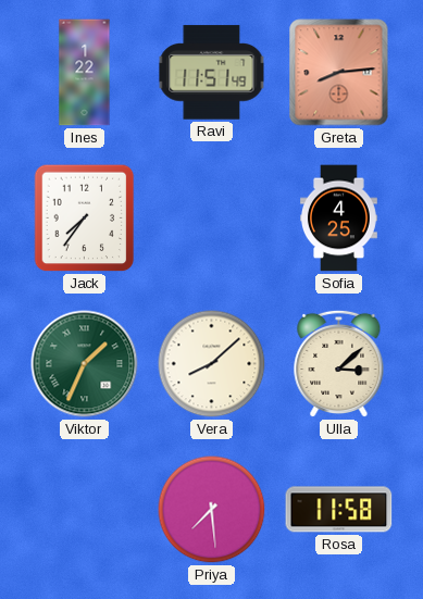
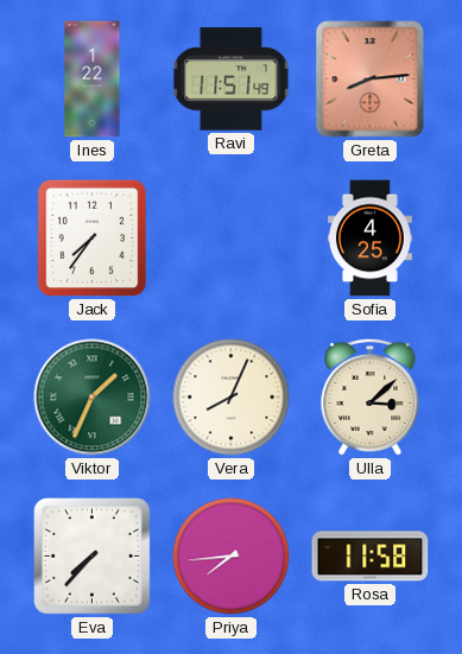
Vera: 8:08 -> 8:04 (232, 398)
Eva: none -> 7:37 (93, 557)
Priya: 7:29 -> 7:44 (232, 557)
